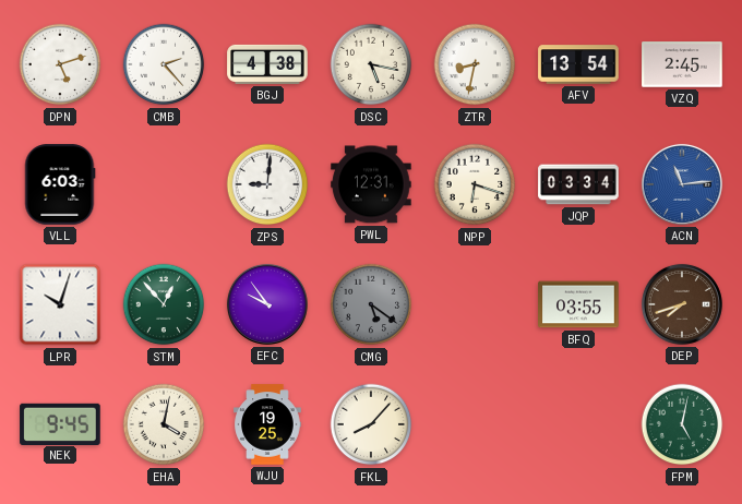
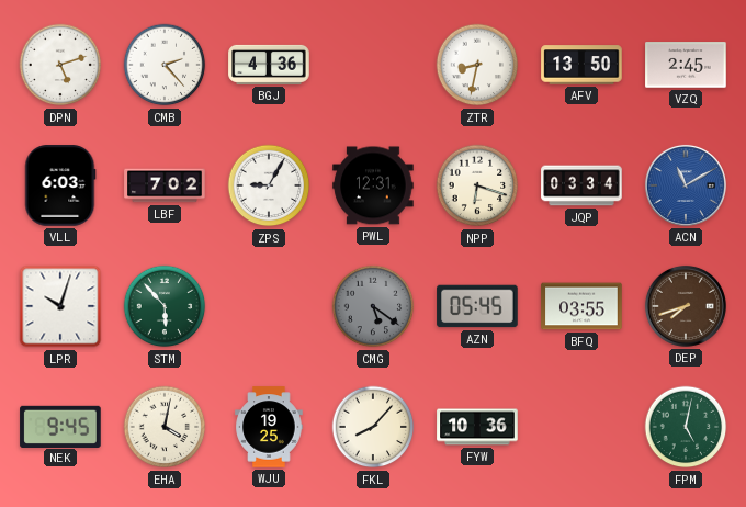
BGJ: 4:38 -> 4:36 (269, 65)
DSC: 5:17 -> none (371, 64)
AFV: 13:54 -> 13:50 (581, 65)
LBF: none -> 7:02 (165, 185)
ZPS: 9:01 -> 9:05 (269, 185)
ACN: 11:14 -> 11:10 (686, 185)
STM: 12:53 -> 5:53 (165, 306)
EFC: 9:54 -> none (267, 304)
AZN: none -> 05:45 (477, 306)
FYW: none -> 10:36 (477, 427)
